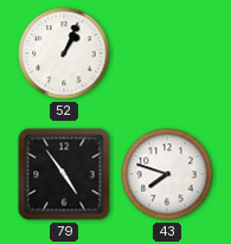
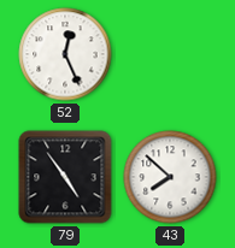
52: 1:04 -> 12:26 (65, 54)
43: 7:48 -> 7:52 (170, 177)
